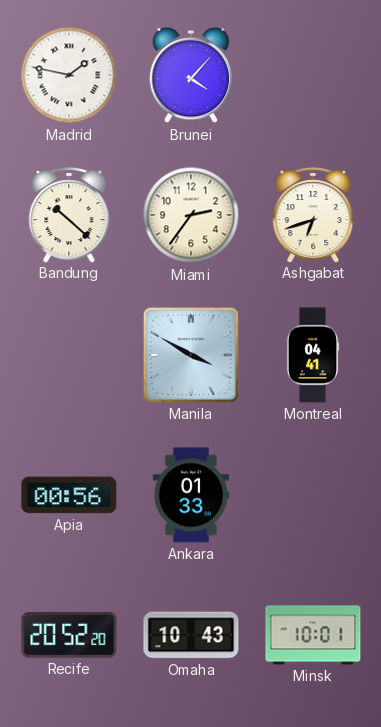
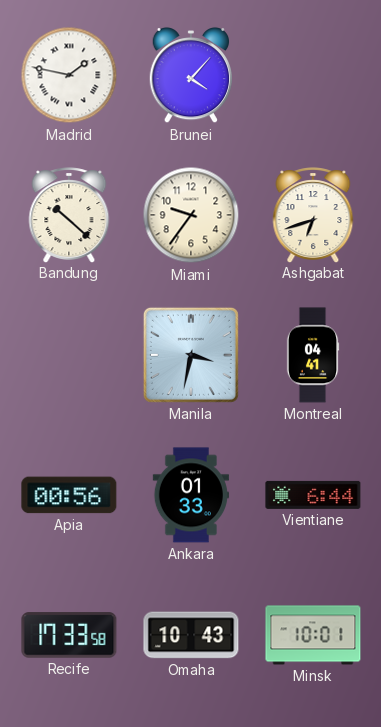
Miami: 2:36 -> 9:36 (191, 215)
Manila: 3:50 -> 3:32 (191, 355)
Vientiane: none -> 6:44 (313, 495)
Recife: 20:52 -> 17:33 (69, 635)
